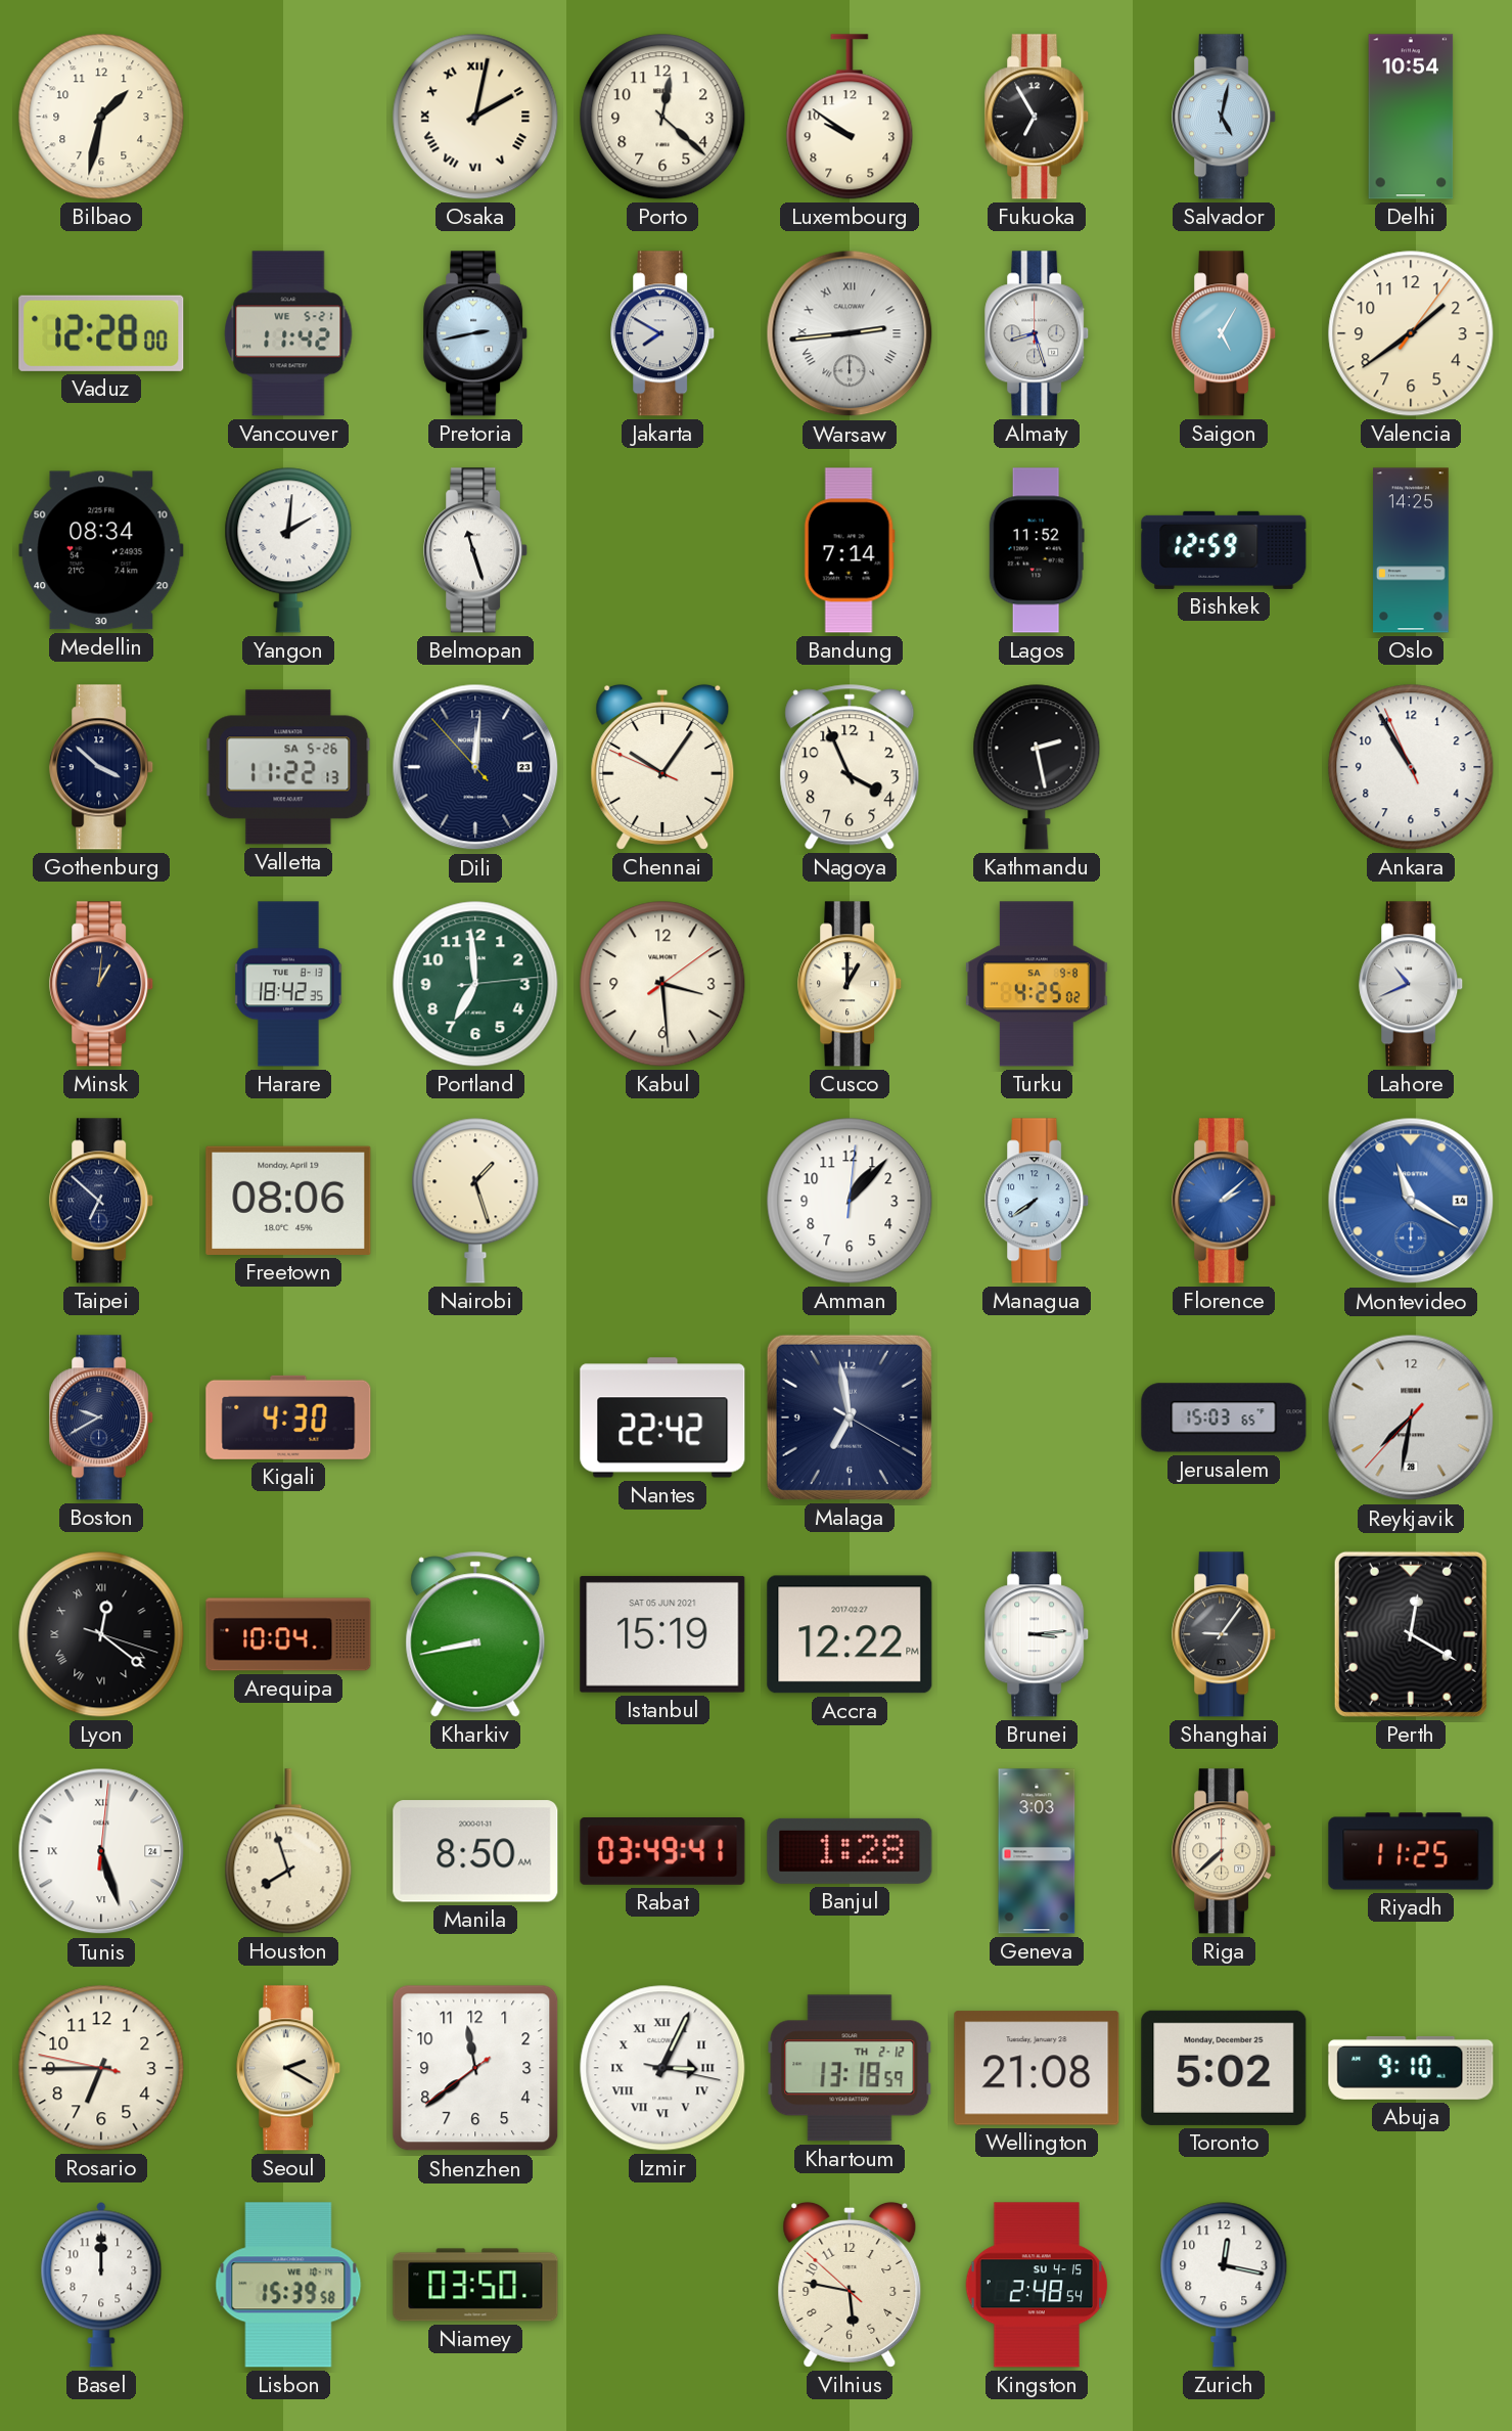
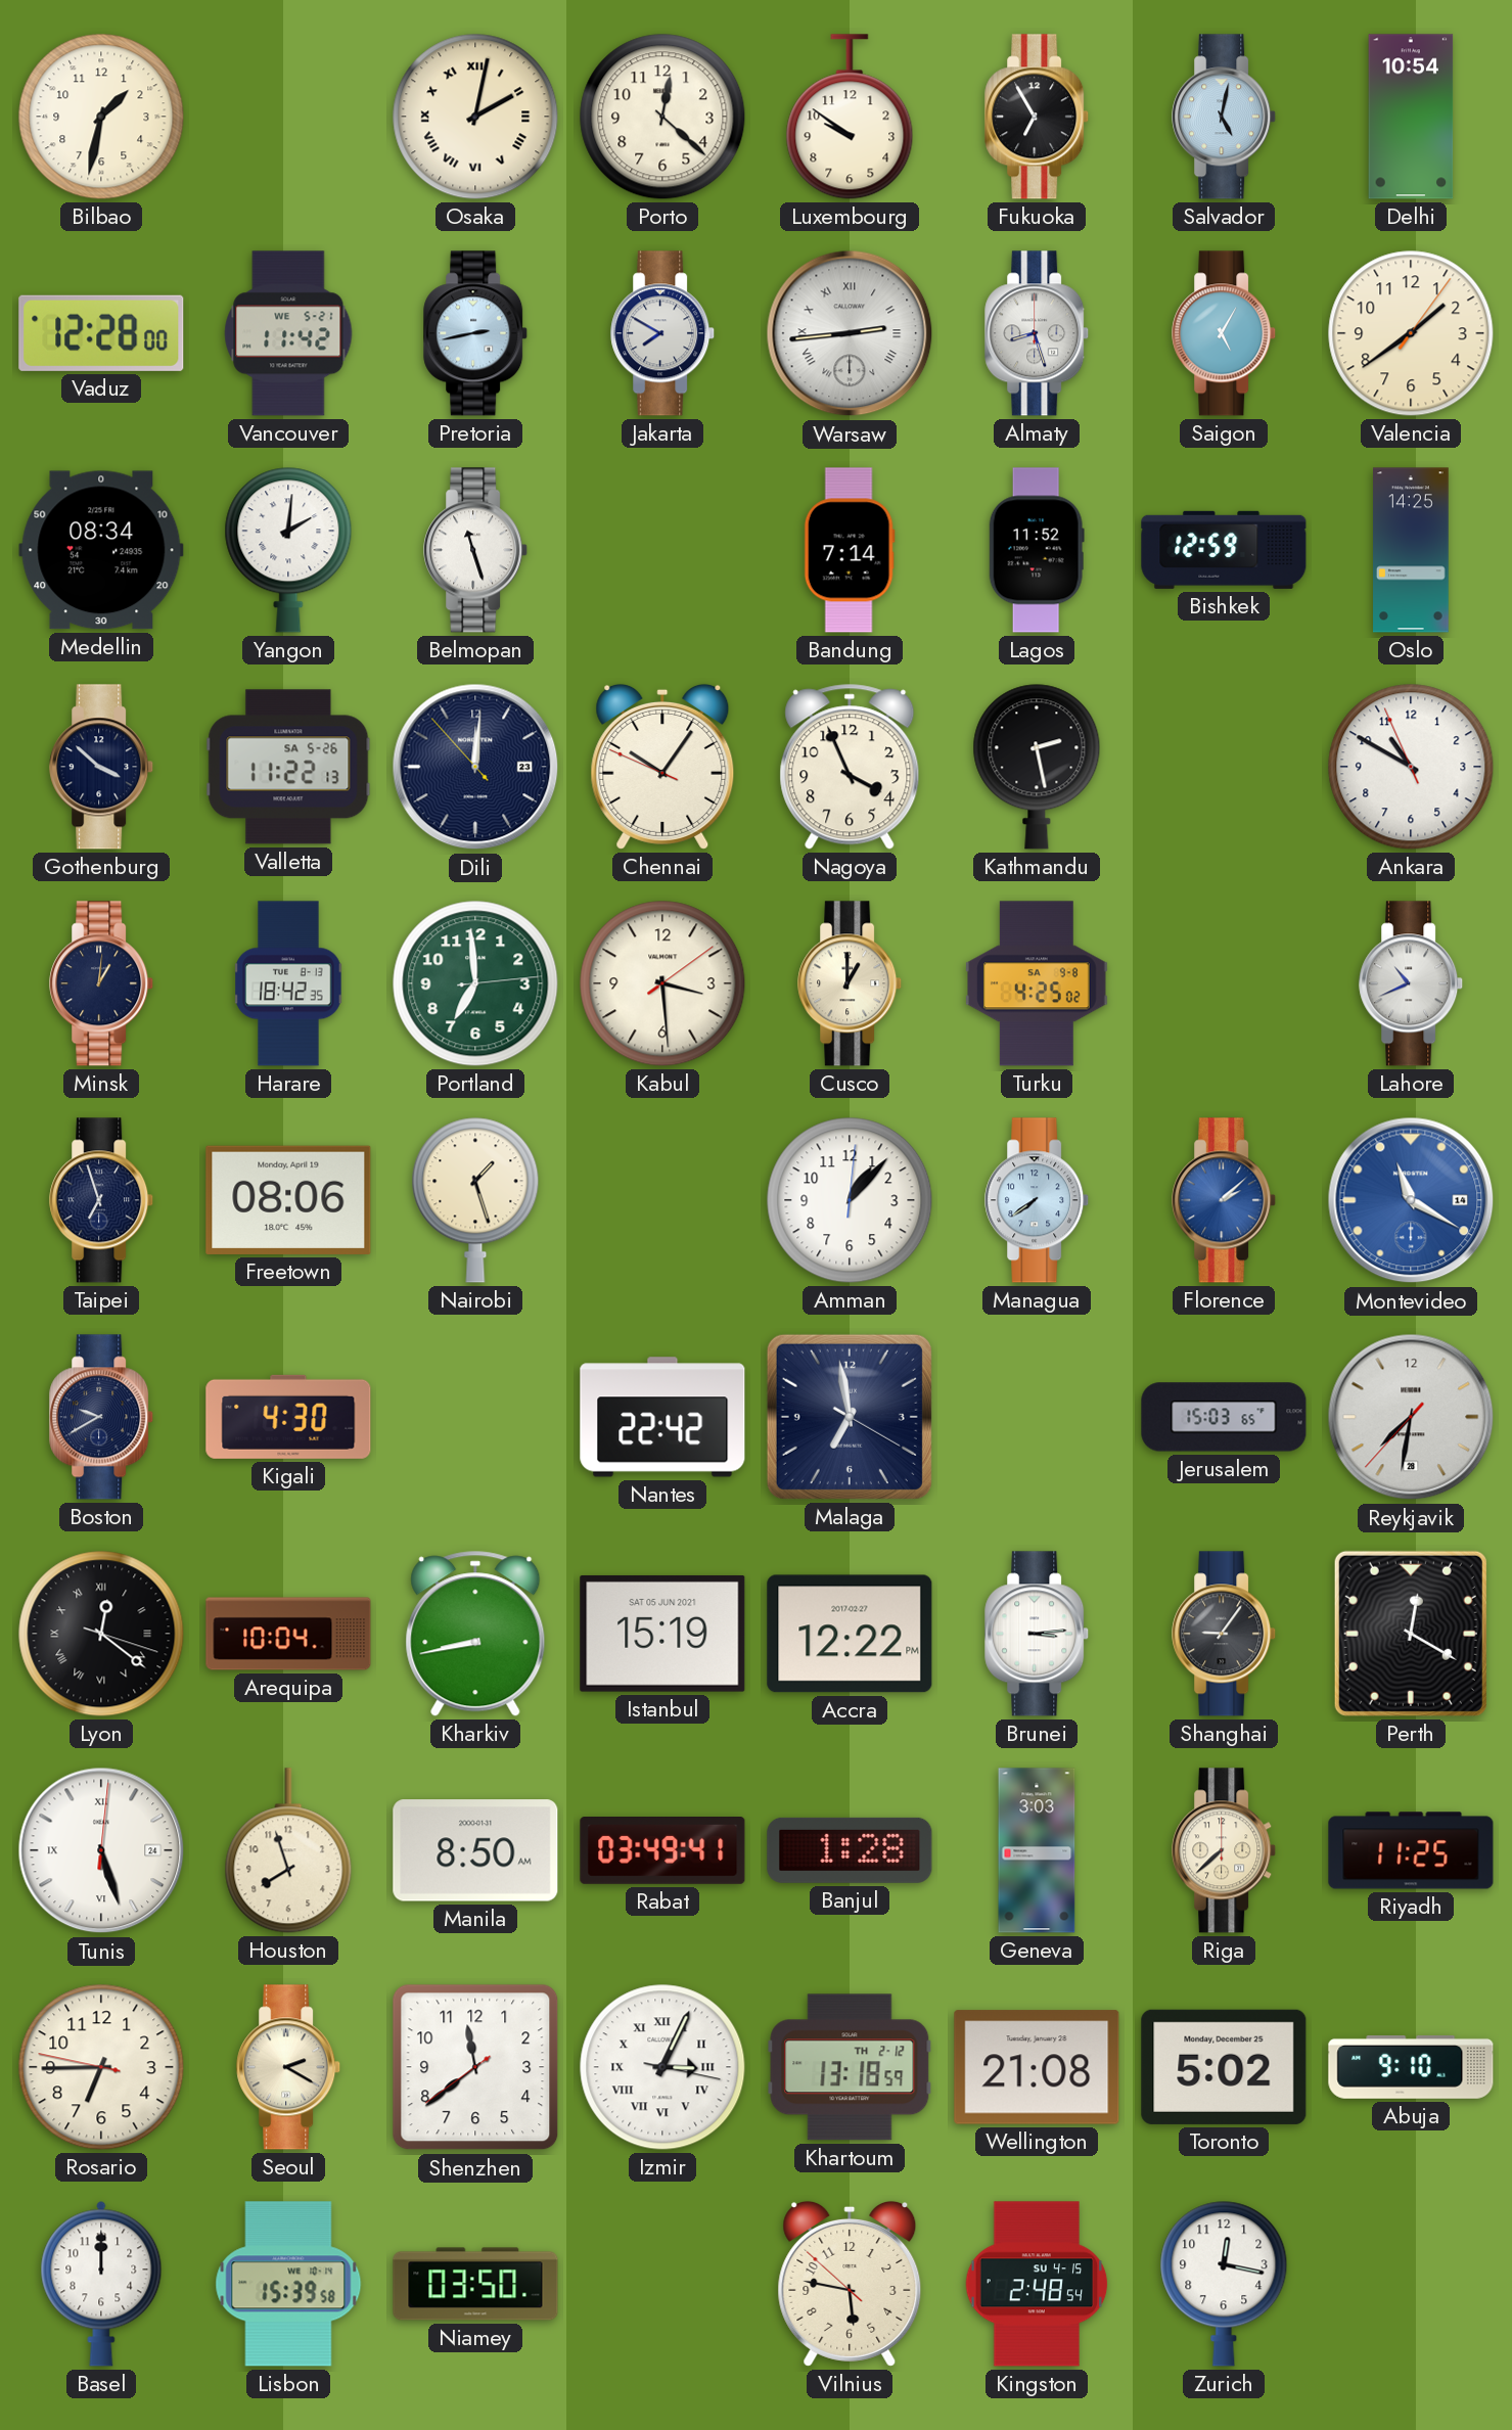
Ankara: 10:54 -> 10:49 (1411, 767)
Taipei: 6:52 -> 6:57 (102, 1200)
